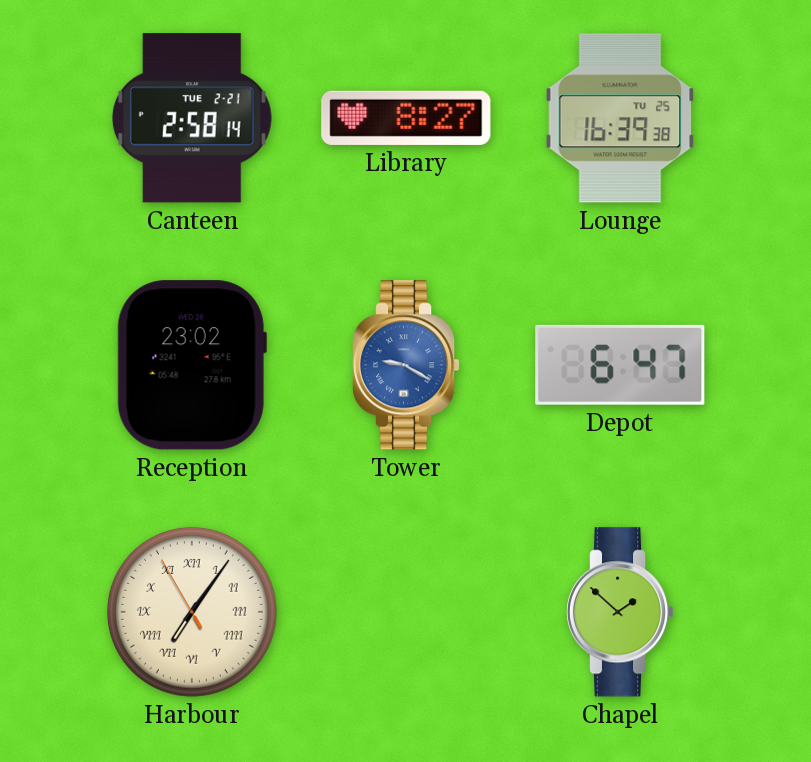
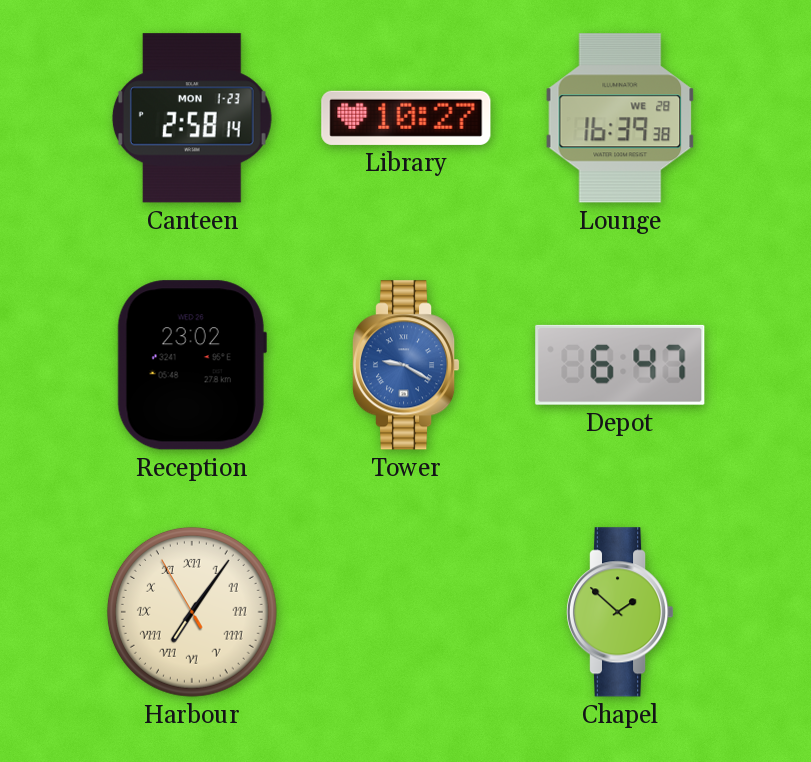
Canteen date: TUE 2-21 -> MON 1-23 (192, 118)
Library: 8:27 -> 10:27 (406, 118)
Lounge date: TU 25 -> WE 28 (620, 118)
